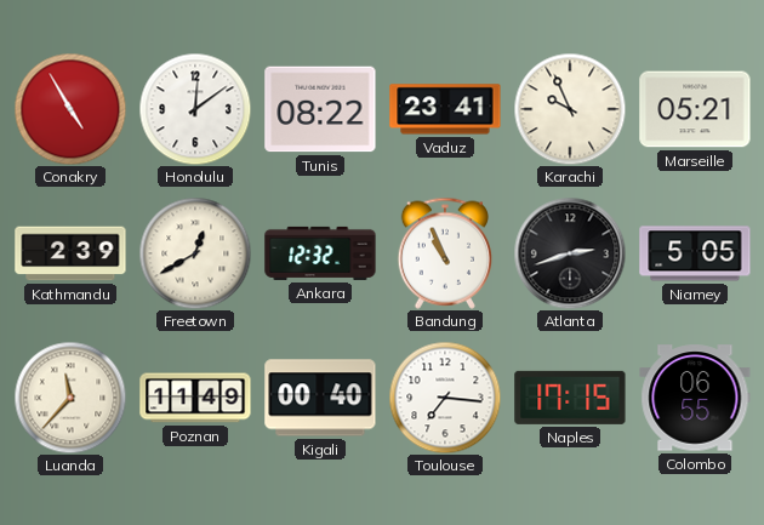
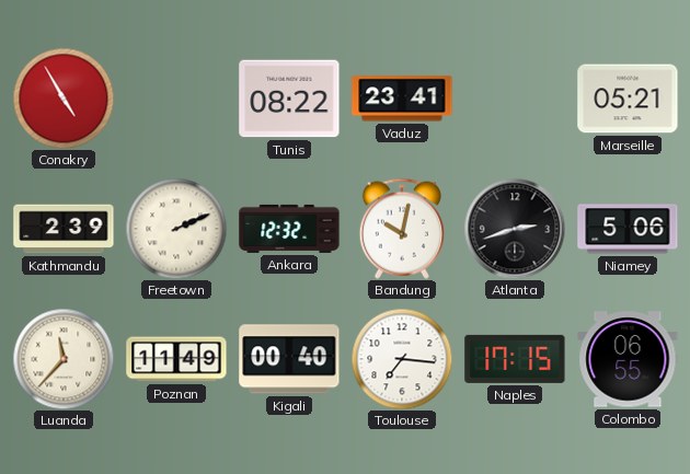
Honolulu: 12:09 -> none (195, 109)
Karachi: 9:56 -> none (570, 109)
Freetown: 12:40 -> 2:11 (176, 229)
Bandung: 10:56 -> 10:02 (401, 229)
Niamey: 5:05 -> 5:06 (628, 229)
